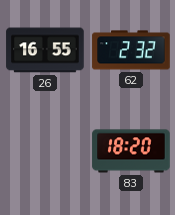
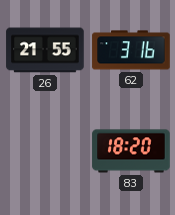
26: 16:55 -> 21:55 (45, 50)
62: 2:32 -> 3:16 (131, 50)
